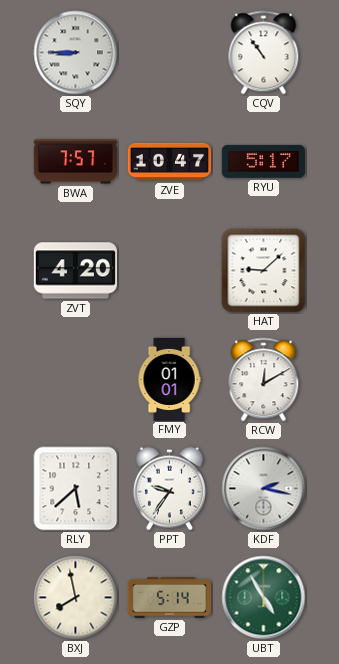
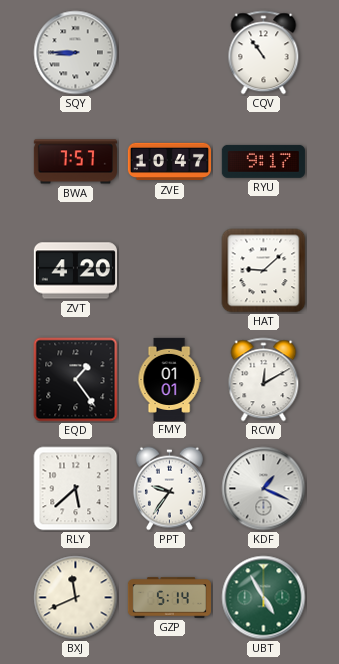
RYU: 5:17 -> 9:17 (263, 161)
EQD: none -> 1:24 (76, 380)
KDF: 2:17 -> 1:19 (264, 489)
BXJ: 7:58 -> 11:41 (76, 598)
